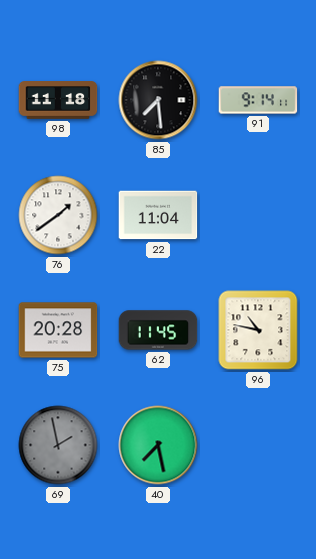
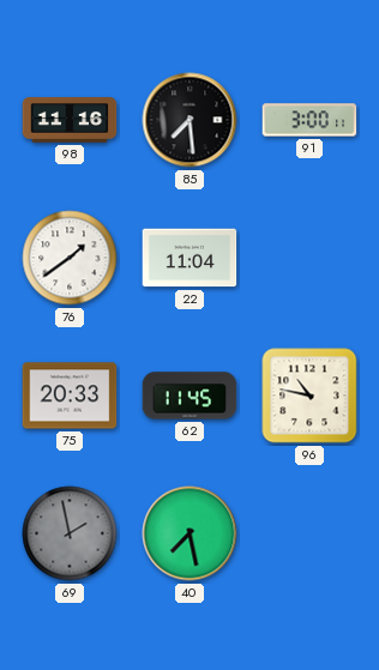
98: 11:18 -> 11:16 (70, 120)
91: 9:14 -> 3:00 (309, 120)
75: 20:28 -> 20:33 (70, 396)
